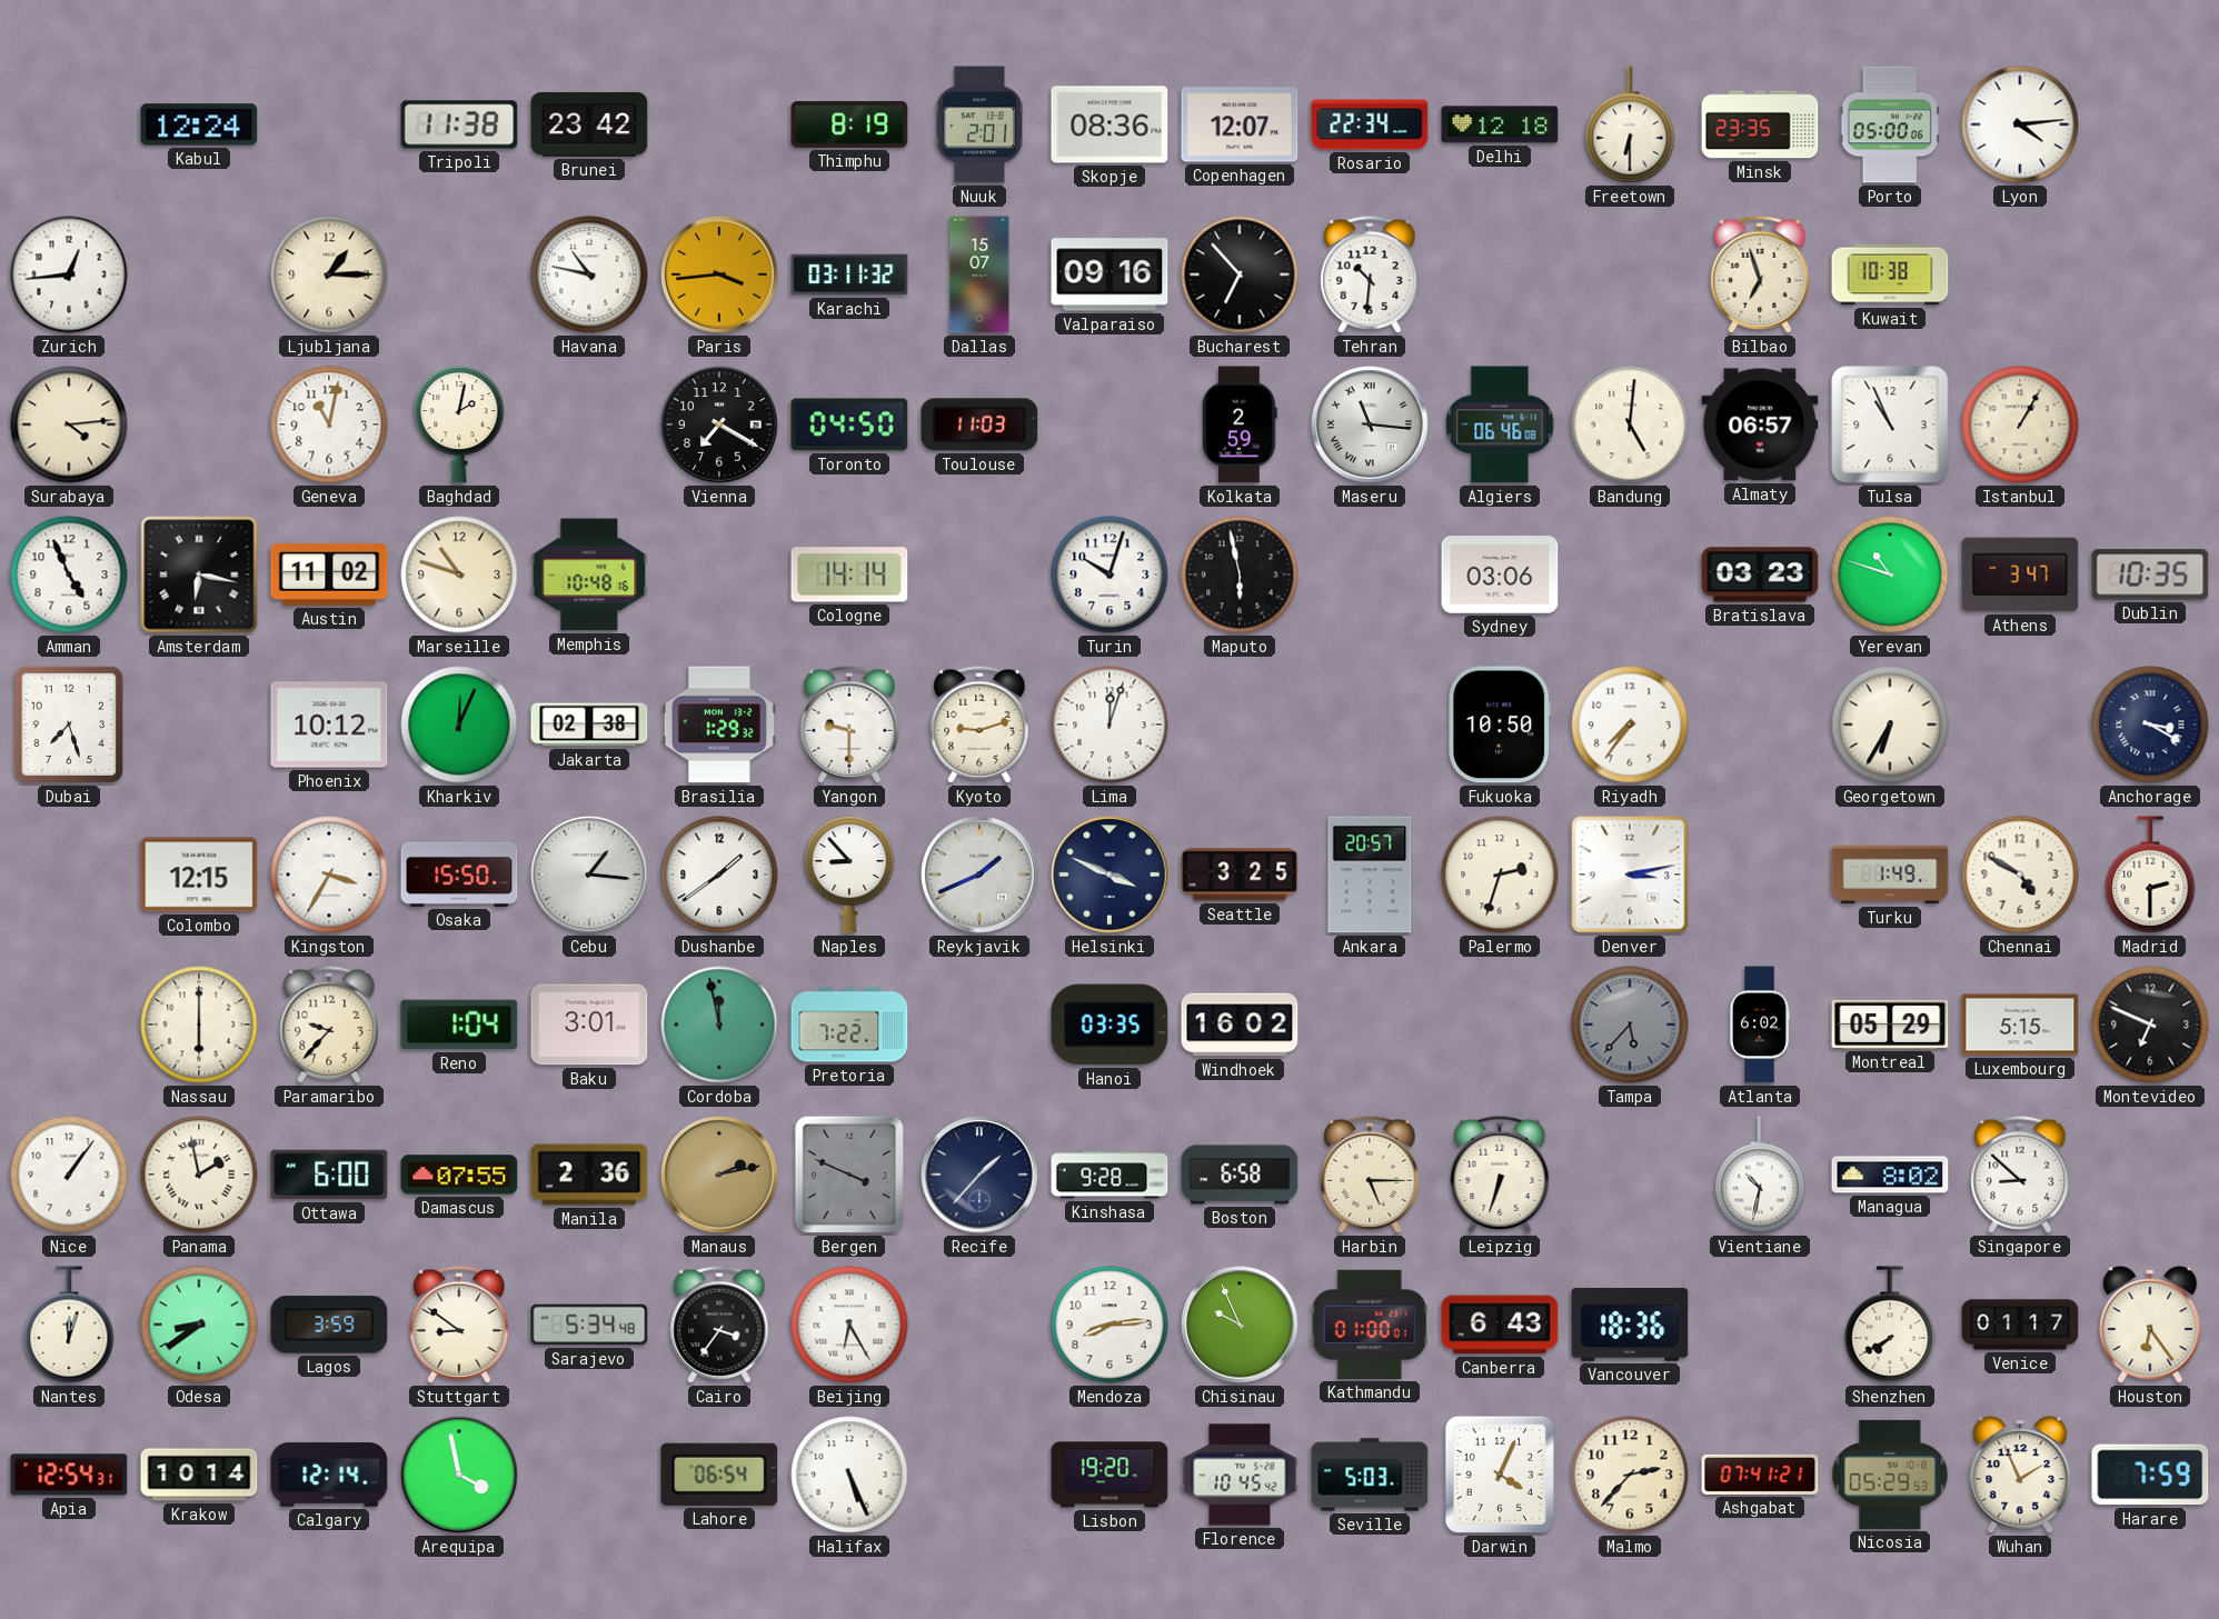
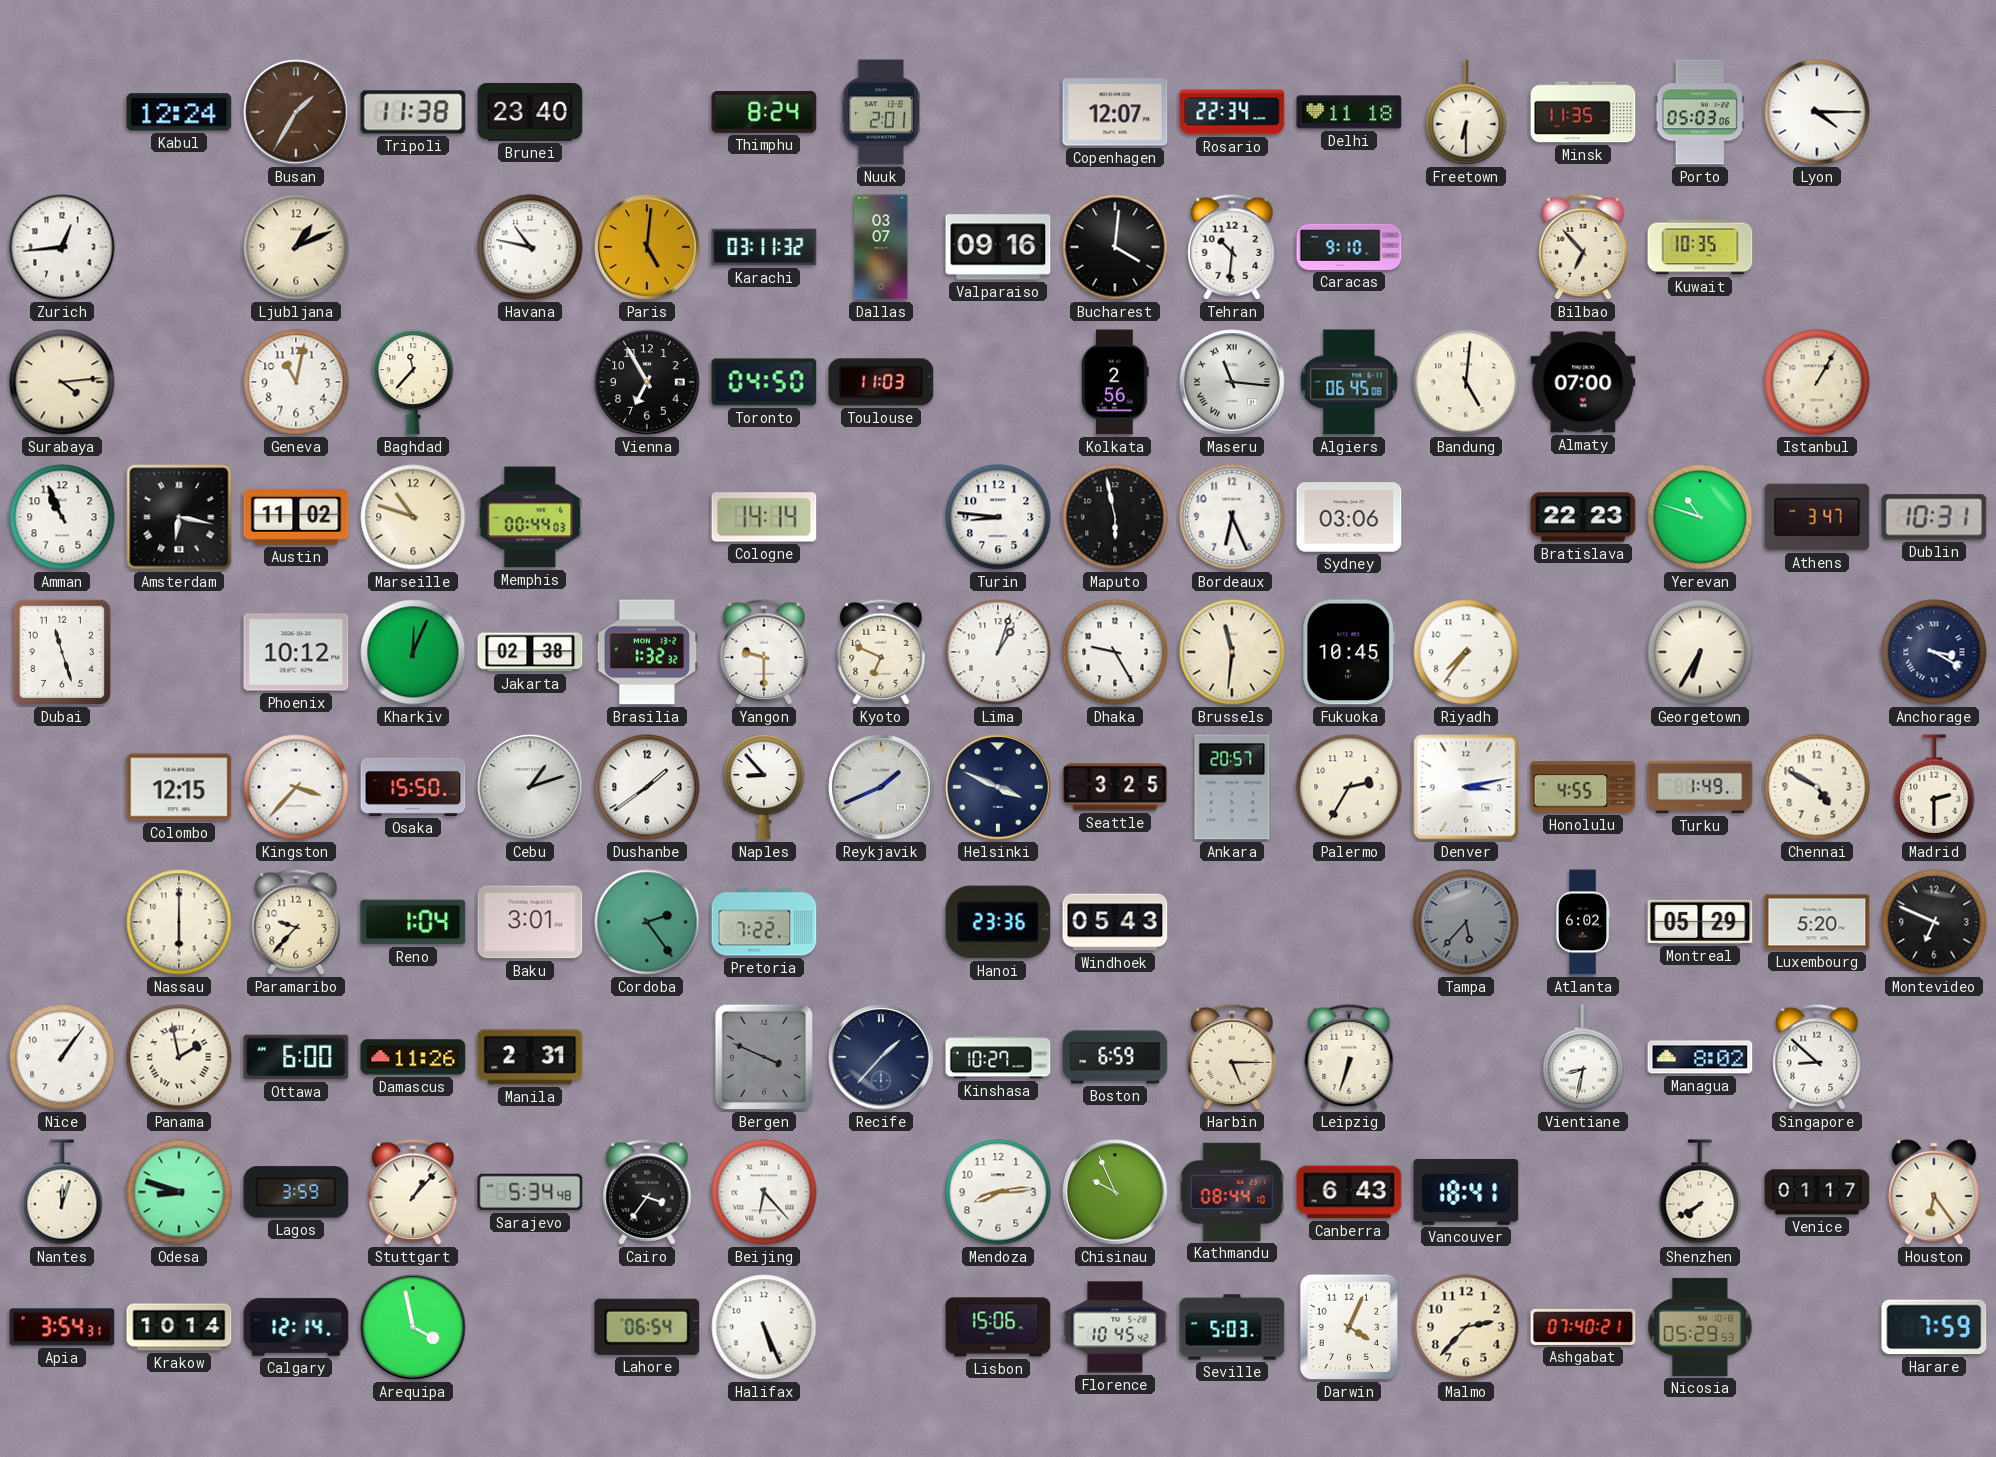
Busan: none -> 1:35 (296, 112)
Brunei: 23:42 -> 23:40 (530, 112)
Thimphu: 8:19 -> 8:24 (764, 113)
Skopje: 08:36 -> none (1109, 124)
Delhi: 12:18 -> 11:18 (1349, 112)
Minsk: 23:35 -> 11:35 (1583, 112)
Porto: 05:00 -> 05:03 (1700, 112)
Lyon: 4:14 -> 4:15 (1817, 112)
Ljubljana: 1:15 -> 1:11 (296, 247)
Paris: 3:44 -> 5:01 (647, 247)
Dallas: 15:07 -> 03:07 (881, 247)
Bucharest: 6:53 -> 4:01 (1115, 247)
Caracas: none -> 9:10 (1349, 247)
Bilbao: 6:57 -> 6:53 (1583, 247)
Kuwait: 10:38 -> 10:35 (1700, 247)
Baghdad: 2:02 -> 11:37 (413, 382)
Vienna: 7:20 -> 6:55 (647, 382)
Kolkata: 2:59 -> 2:56 (1115, 382)
Algiers: 06:46 -> 06:45 (1349, 382)
Almaty: 06:57 -> 07:00 (1583, 382)
Tulsa: 10:56 -> none (1890, 424)
Amman: 4:56 -> 10:56 (62, 517)
Memphis: 10:48 -> 00:44 (530, 517)
Turin: 10:03 -> 8:46 (998, 517)
Bordeaux: none -> 6:26 (1232, 517)
Bratislava: 03:23 -> 22:23 (1583, 517)
Dublin: 10:35 -> 10:31 (1934, 517)
Dubai: 7:27 -> 11:27 (62, 652)
Brasilia: 1:29 -> 1:32 (646, 652)
Kyoto: 9:12 -> 6:49 (881, 652)
Lima: 12:03 -> 1:03 (998, 652)
Dhaka: none -> 9:25 (1115, 652)
Brussels: none -> 11:31 (1232, 652)
Fukuoka: 10:50 -> 10:45 (1349, 652)
Kingston: 3:35 -> 3:37 (296, 787)
Cebu: 1:16 -> 1:12 (530, 787)
Palermo: 2:33 -> 2:35 (1349, 787)
Honolulu: none -> 4:55 (1583, 787)
Cordoba: 11:58 -> 2:24 (647, 922)
Hanoi: 03:35 -> 23:36 (998, 922)
Windhoek: 16:02 -> 05:43 (1115, 922)
Luxembourg: 5:15 -> 5:20 (1817, 922)
Damascus: 07:55 -> 11:26 (413, 1057)
Manila: 2:36 -> 2:31 (530, 1057)
Manaus: 2:13 -> none (719, 1175)
Kinshasa: 9:28 -> 10:27 (998, 1057)
Boston: 6:58 -> 6:59 (1115, 1057)
Vientiane: 10:32 -> 8:32 (1583, 1057)
Odesa: 8:39 -> 8:48 (179, 1192)
Stuttgart: 8:51 -> 1:07 (413, 1192)
Beijing: 6:25 -> 6:23 (764, 1192)
Kathmandu: 01:00 -> 08:44 (1232, 1192)
Vancouver: 18:36 -> 18:41 (1466, 1193)
Apia: 12:54 -> 3:54 (62, 1327)
Lisbon: 19:20 -> 15:06 (998, 1327)
Ashgabat: 07:41 -> 07:40 (1583, 1327)
Wuhan: 1:56 -> none (2020, 1475)
